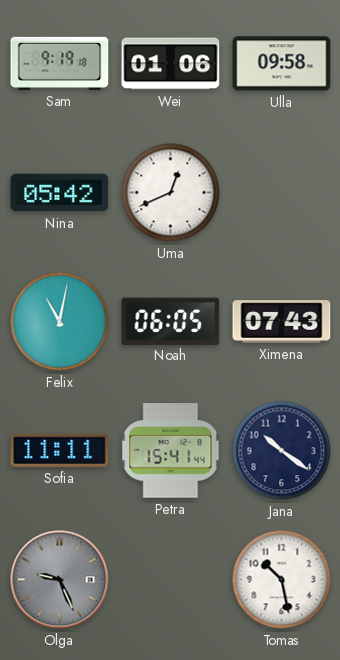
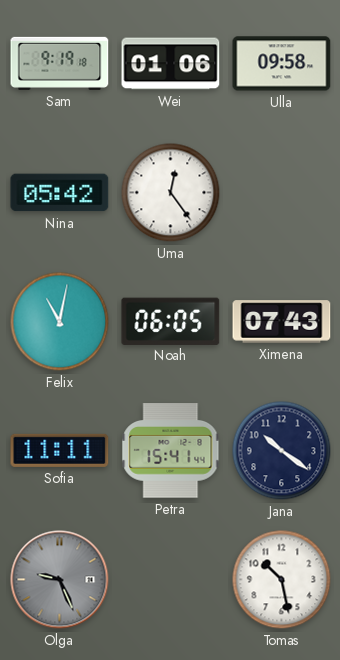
Uma: 12:41 -> 12:24 (171, 193)
